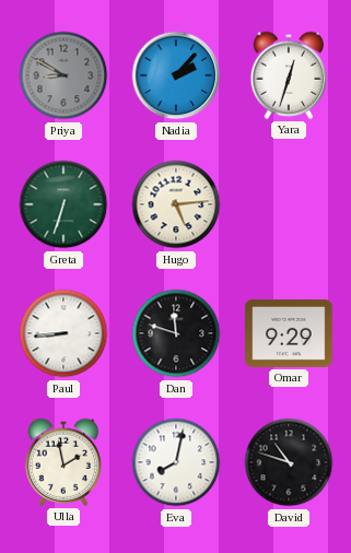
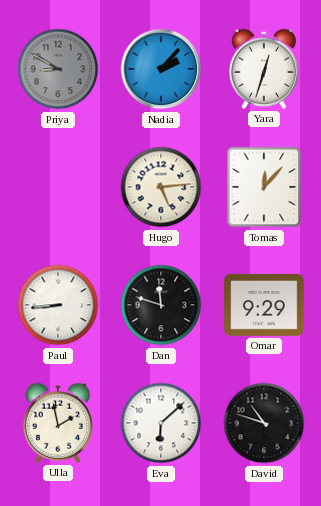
Greta: 6:33 -> none (63, 204)
Tomas: none -> 12:07 (264, 187)
Eva: 8:02 -> 6:08 (161, 423)
